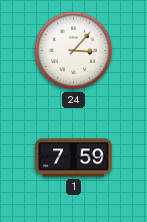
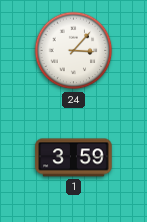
1: 7:59 -> 3:59 (74, 158)
